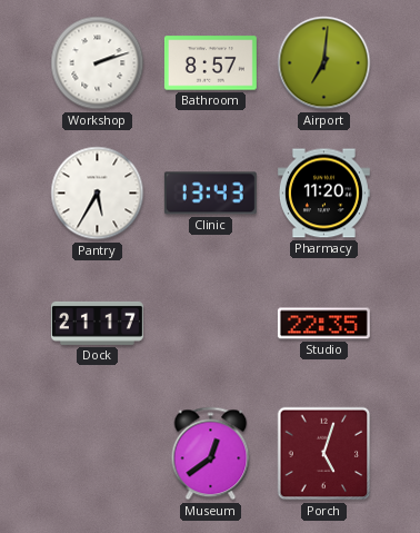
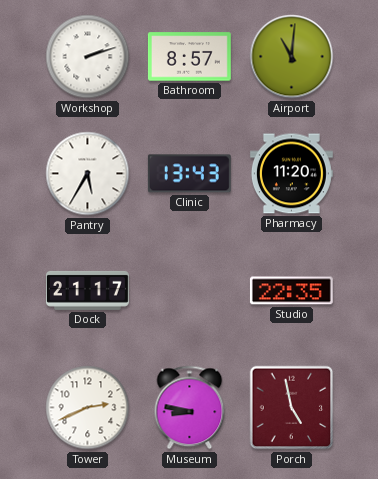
Airport: 7:01 -> 11:01 (292, 57)
Tower: none -> 2:41 (88, 408)
Museum: 12:39 -> 8:47 (190, 408)
Porch: 5:03 -> 4:58 (292, 408)
